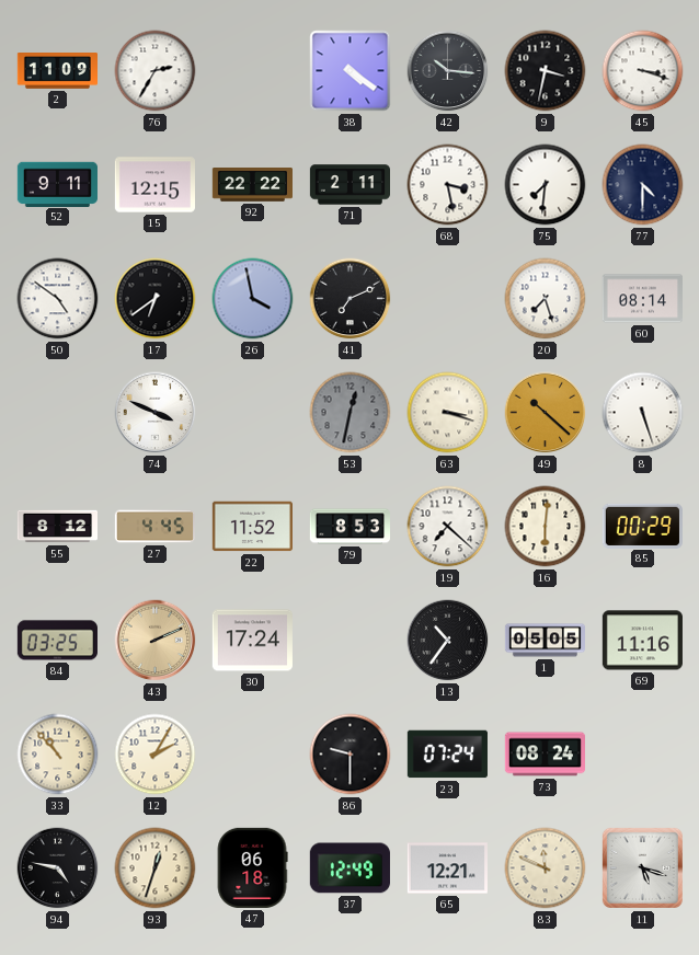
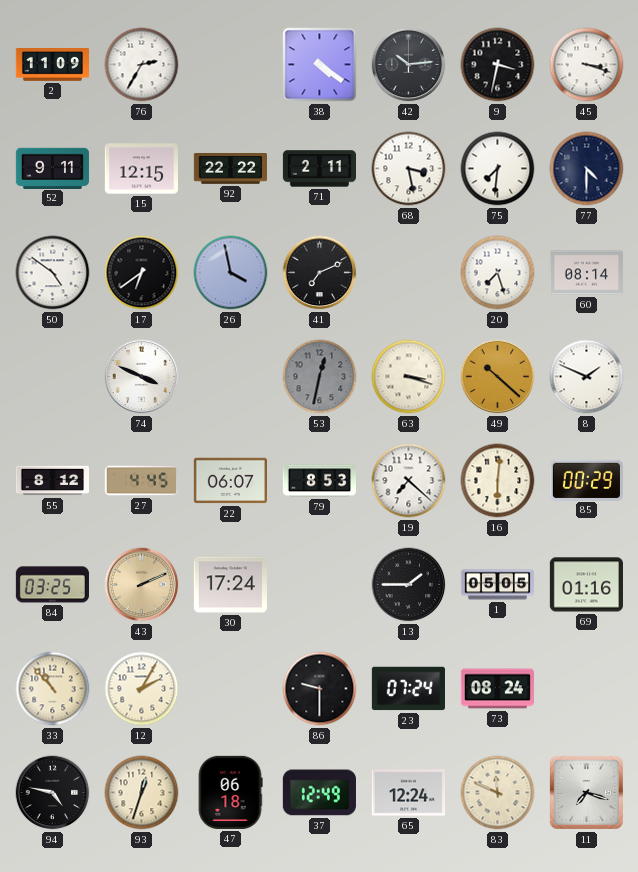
42: 10:16 -> 10:14 (409, 65)
8: 5:27 -> 1:49 (587, 377)
22: 11:52 -> 06:07 (230, 481)
13: 10:36 -> 1:45 (409, 585)
69: 11:16 -> 01:16 (586, 585)
65: 12:21 -> 12:24 (408, 793)
11: 5:18 -> 7:18 (586, 792)
